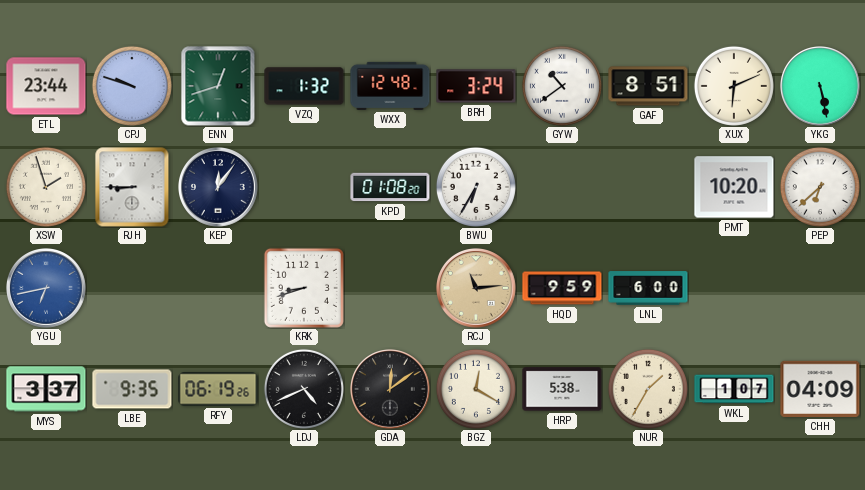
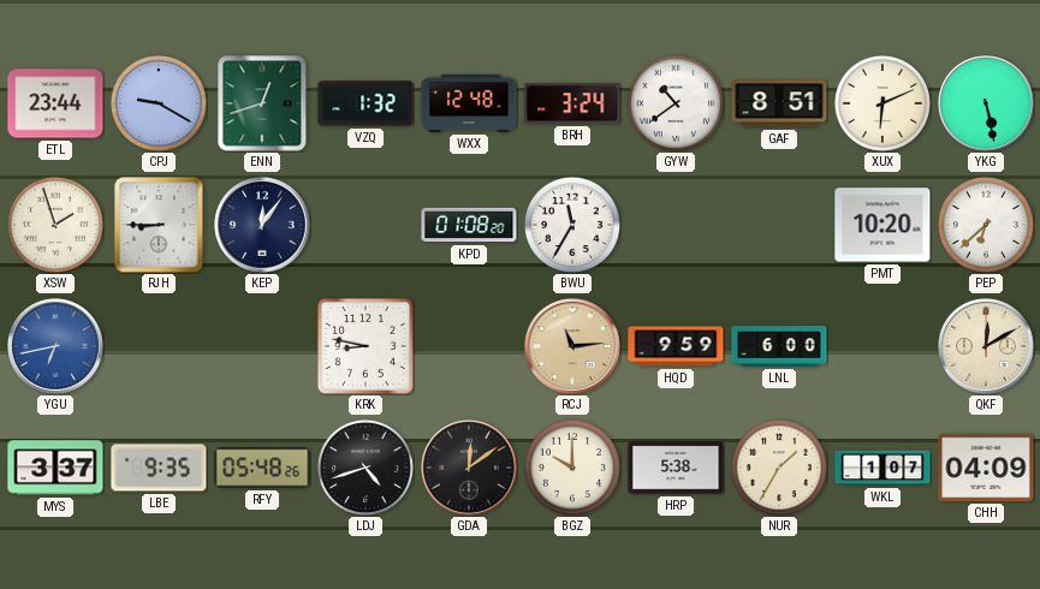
CPJ: 9:48 -> 9:20 (159, 103)
BWU: 6:35 -> 11:35 (572, 225)
KRK: 8:42 -> 8:47 (366, 346)
QKF: none -> 12:10 (987, 347)
RFY: 06:19 -> 05:48 (262, 468)
LDJ: 4:41 -> 4:42 (366, 468)
BGZ: 12:20 -> 10:00 (572, 468)
